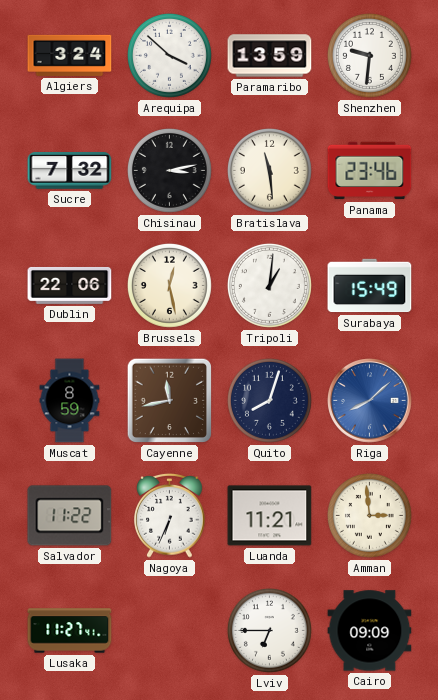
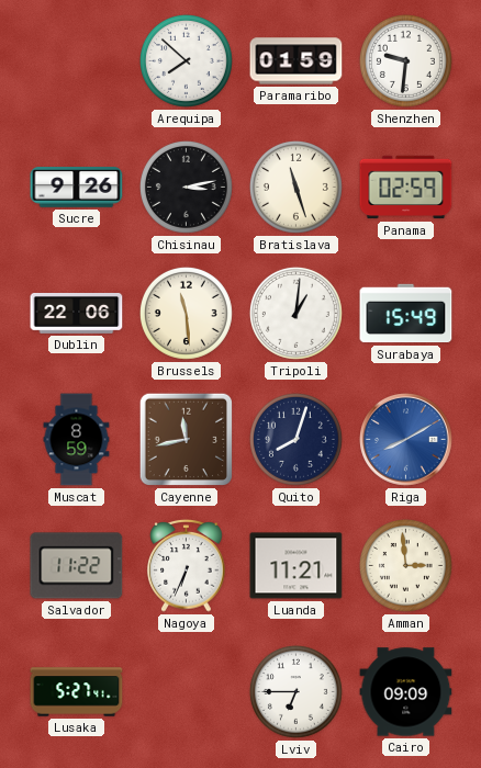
Algiers: 3:24 -> none (70, 55)
Arequipa: 3:52 -> 7:52 (186, 60)
Paramaribo: 13:59 -> 01:59 (297, 61)
Sucre: 7:32 -> 9:26 (77, 188)
Bratislava: 11:29 -> 11:27 (295, 187)
Panama: 23:46 -> 02:59 (406, 188)
Brussels: 12:28 -> 11:29 (186, 313)
Riga: 8:08 -> 8:10 (406, 440)
Lusaka: 11:27 -> 5:27 (77, 692)
